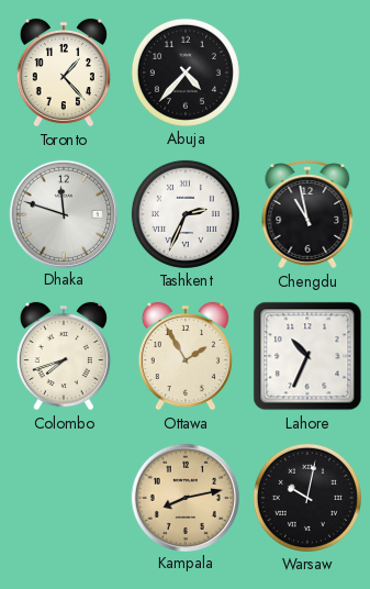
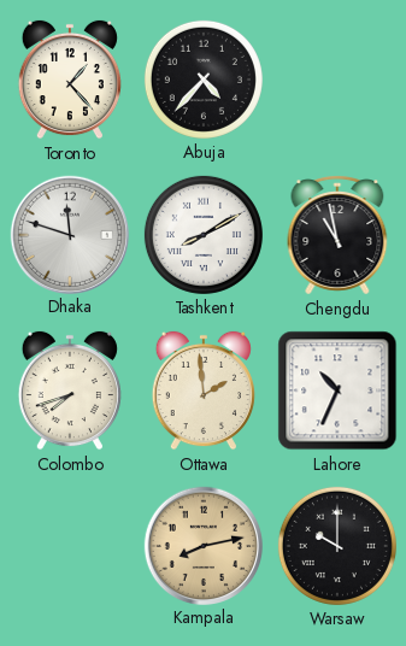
Tashkent: 2:34 -> 8:10 (204, 235)
Ottawa: 1:55 -> 1:59 (204, 390)
Warsaw: 10:02 -> 10:00 (337, 546)
